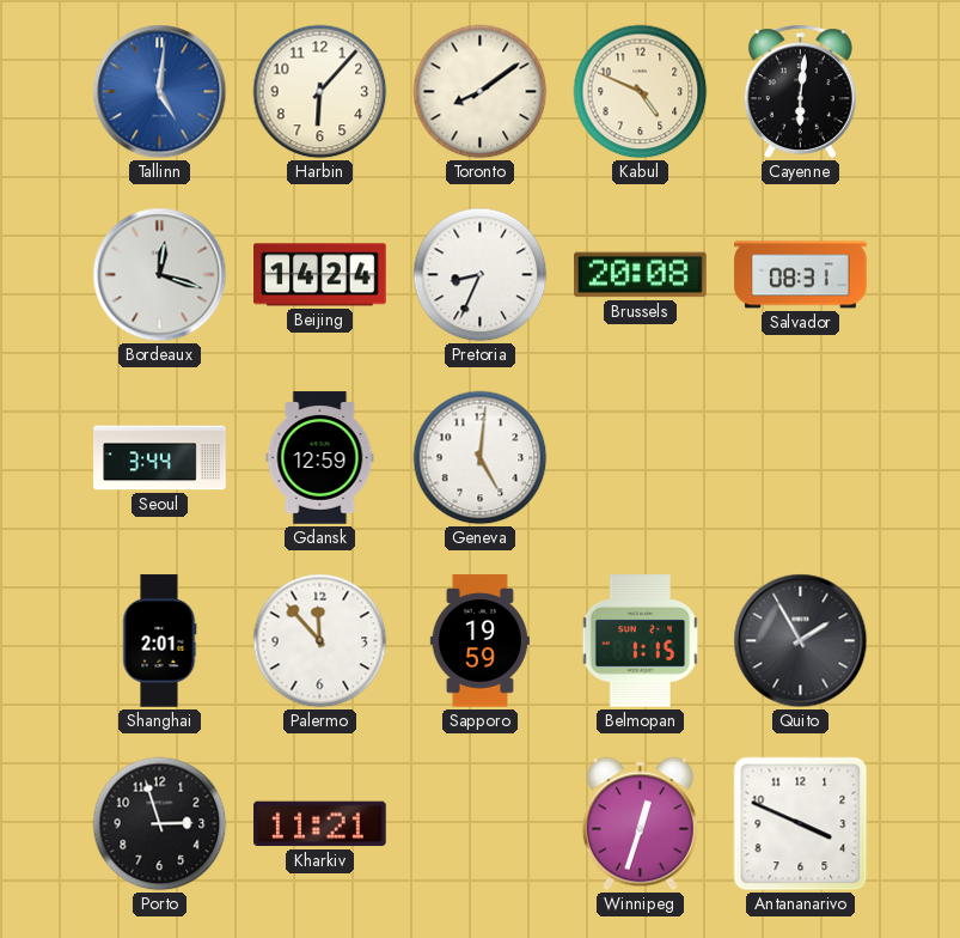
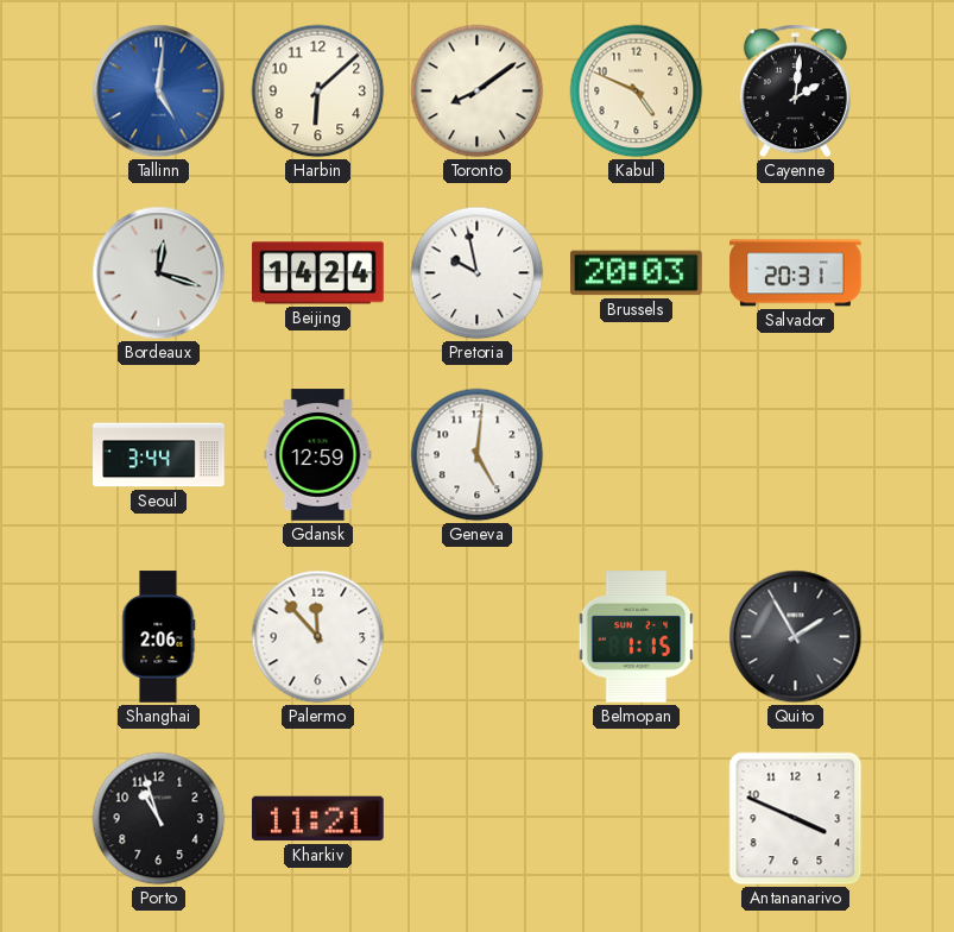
Harbin: 6:07 -> 6:08 (318, 92)
Cayenne: 6:01 -> 2:01 (795, 92)
Pretoria: 8:34 -> 9:58 (478, 273)
Brussels: 20:08 -> 20:03 (637, 273)
Salvador: 08:31 -> 20:31 (796, 273)
Shanghai: 2:01 -> 2:06 (158, 637)
Sapporo: 19:59 -> none (479, 641)
Porto: 2:57 -> 10:57 (159, 819)
Winnipeg: 12:33 -> none (640, 824)
